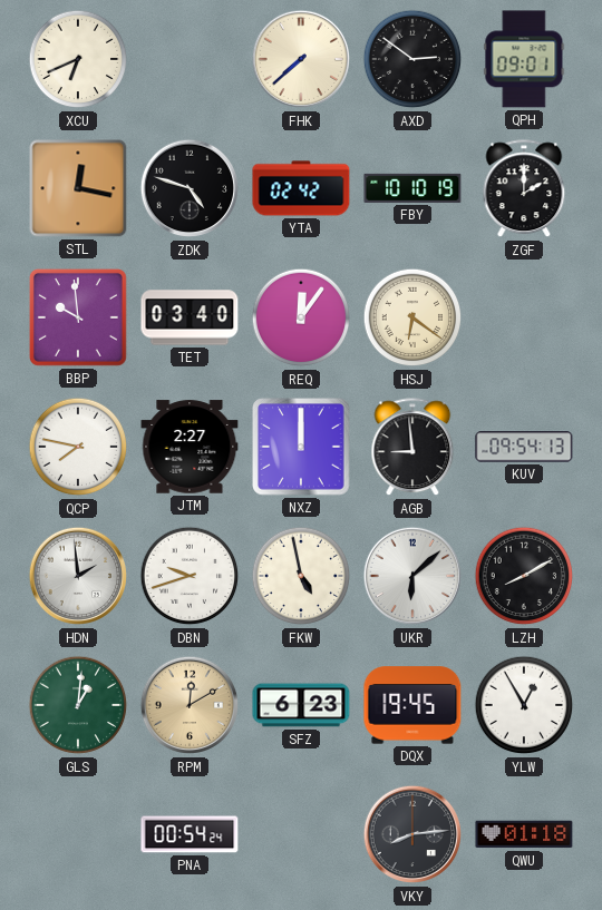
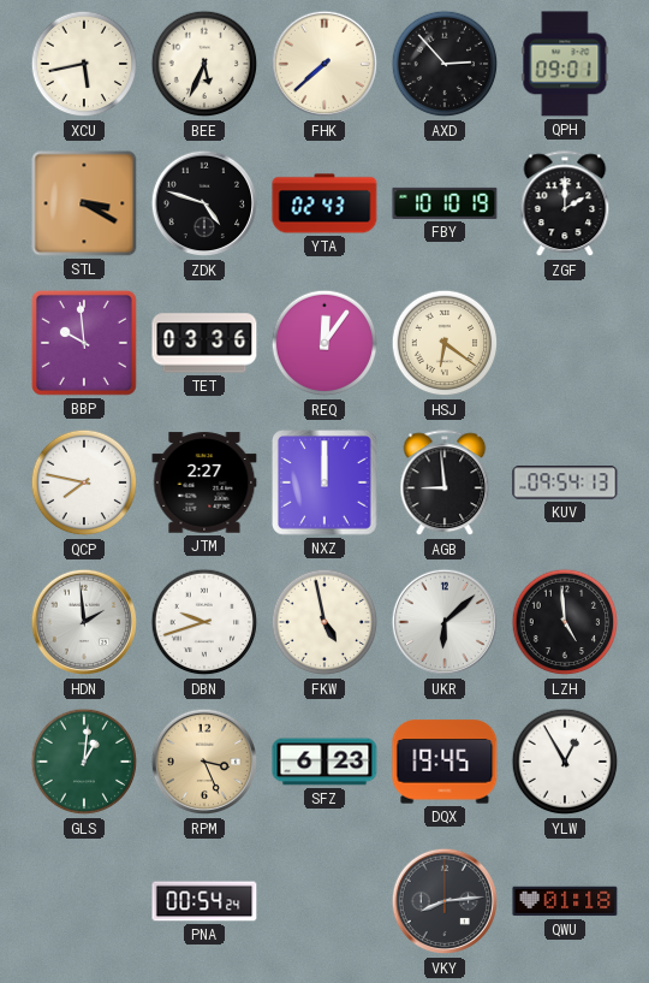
XCU: 6:41 -> 5:43 (84, 64)
BEE: none -> 5:34 (204, 64)
AXD: 2:51 -> 2:53 (445, 64)
STL: 12:17 -> 3:20 (84, 203)
YTA: 02:42 -> 02:43 (324, 203)
TET: 03:40 -> 03:36 (204, 343)
LZH: 8:10 -> 4:59 (565, 622)
RPM: 12:10 -> 3:26 (204, 762)
